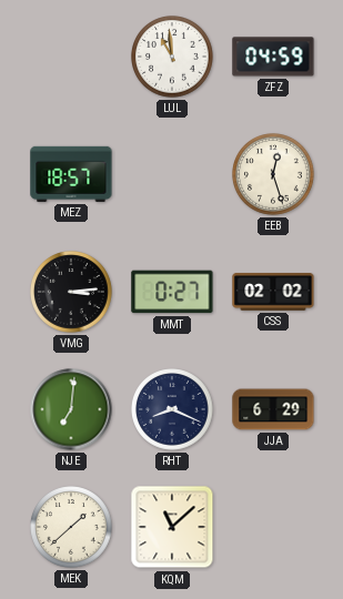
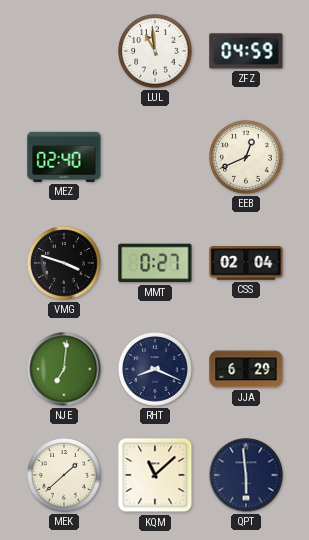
MEZ: 18:57 -> 02:40 (64, 157)
EEB: 12:27 -> 12:41 (247, 158)
VMG: 3:14 -> 3:48 (65, 264)
CSS: 02:02 -> 02:04 (246, 264)
QPT: none -> 5:59 (246, 475)
